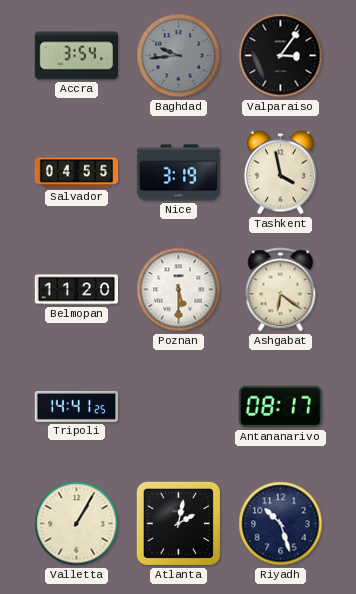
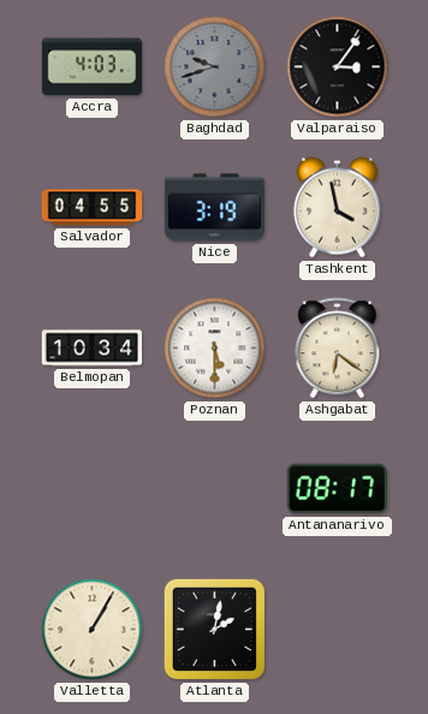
Accra: 3:54 -> 4:03 (91, 67)
Baghdad: 9:44 -> 9:42 (215, 67)
Belmopan: 11:20 -> 10:34 (91, 349)
Tripoli: 14:41 -> none (76, 406)
Riyadh: 10:27 -> none (281, 524)
